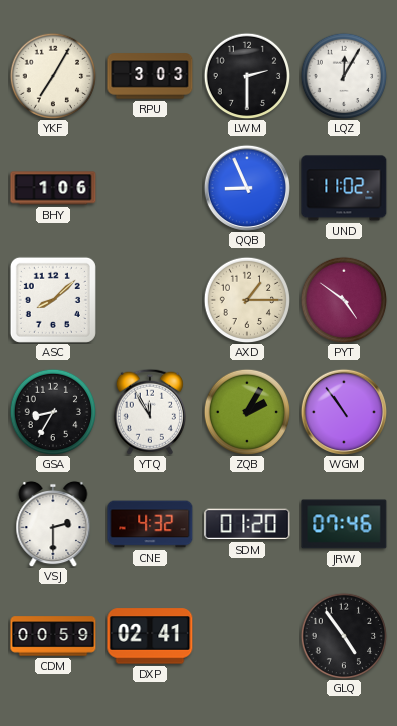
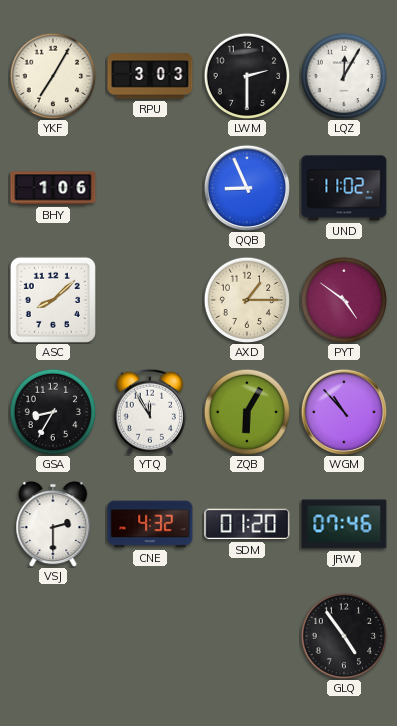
ZQB: 2:05 -> 6:05 (247, 412)
WGM: 10:54 -> 10:53 (344, 412)
CDM: 00:59 -> none (53, 636)
DXP: 02:41 -> none (150, 636)
